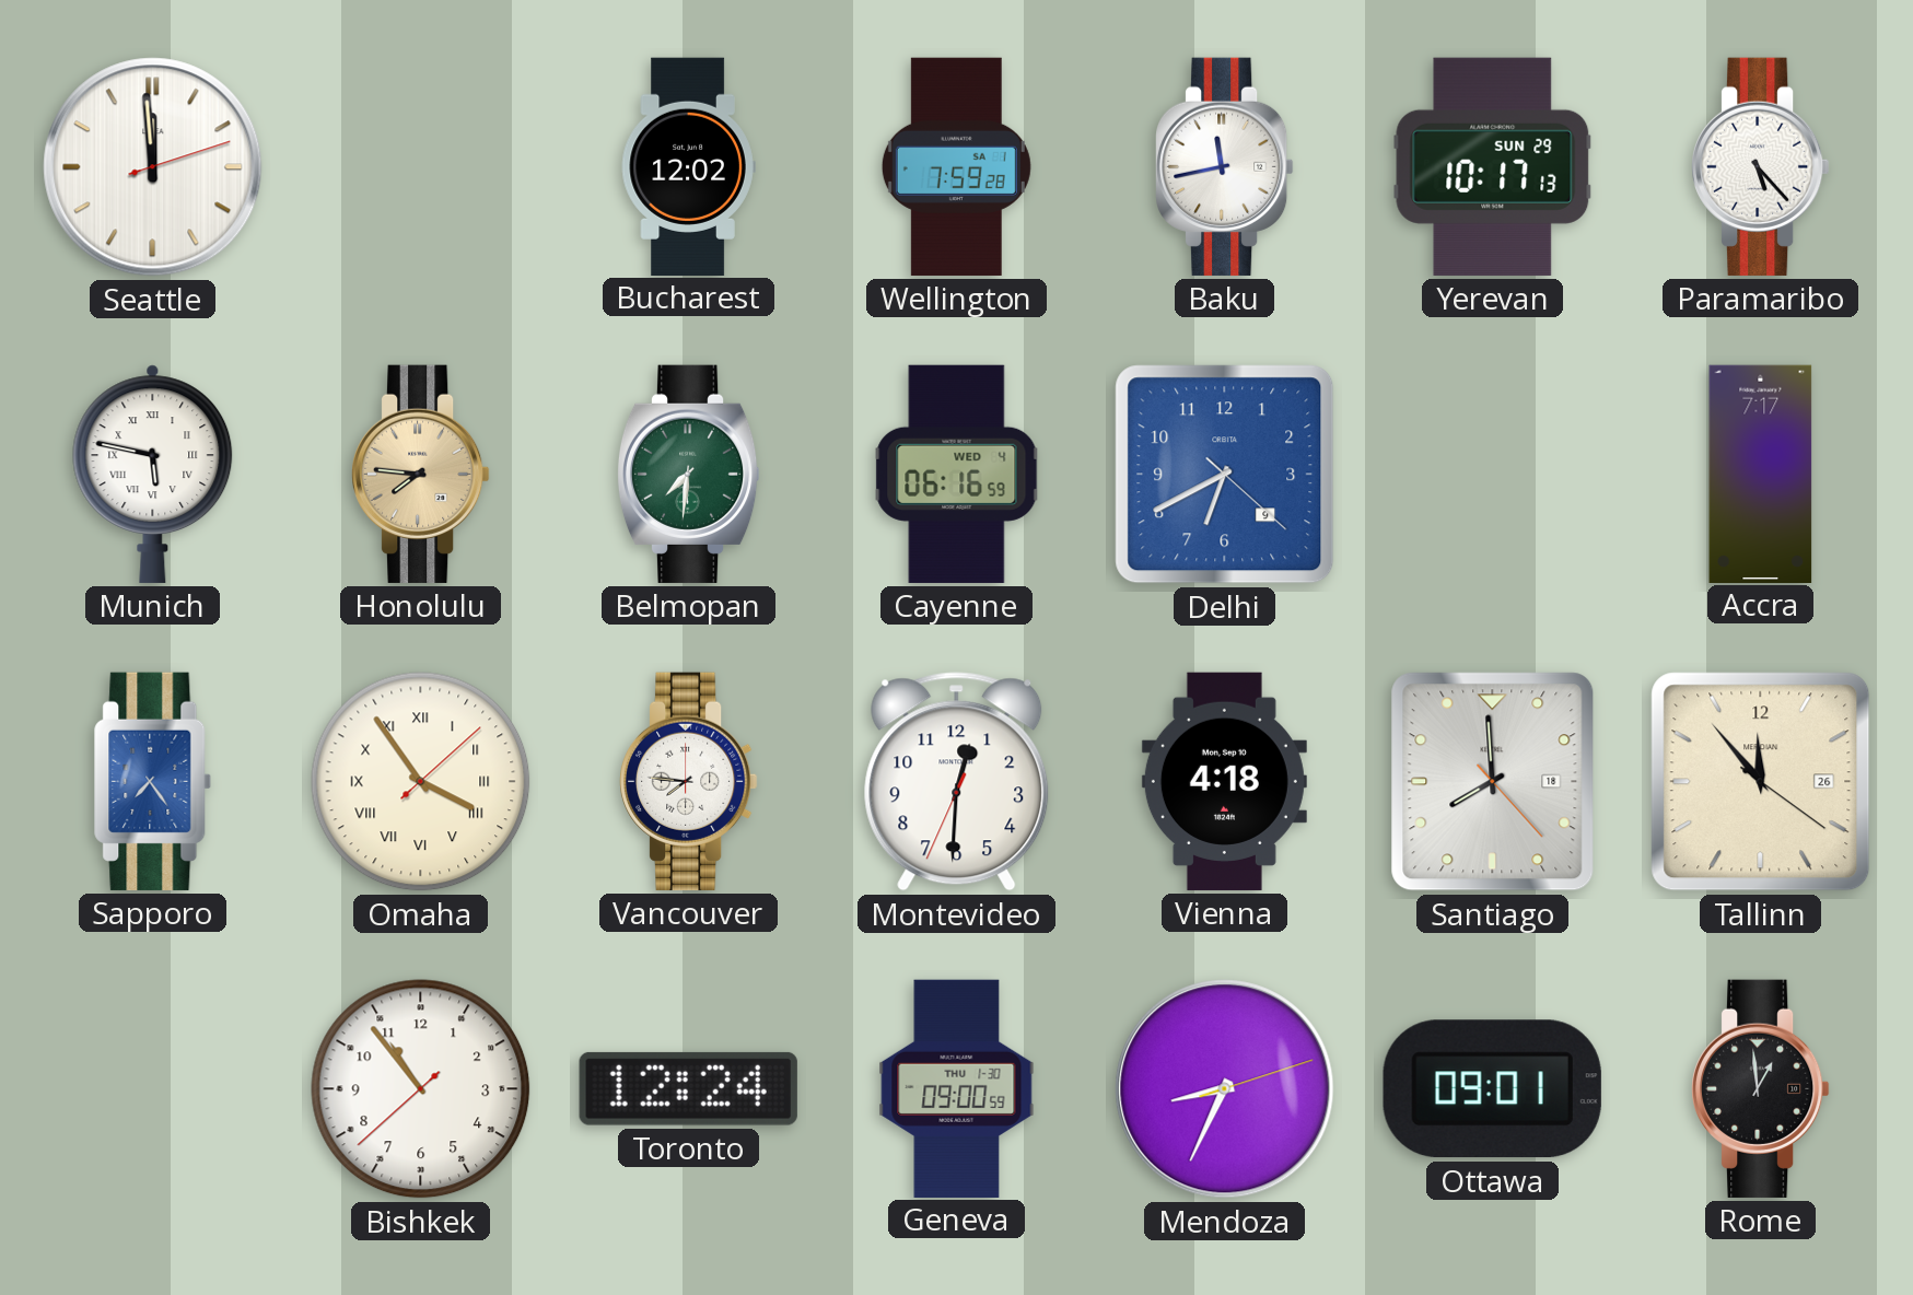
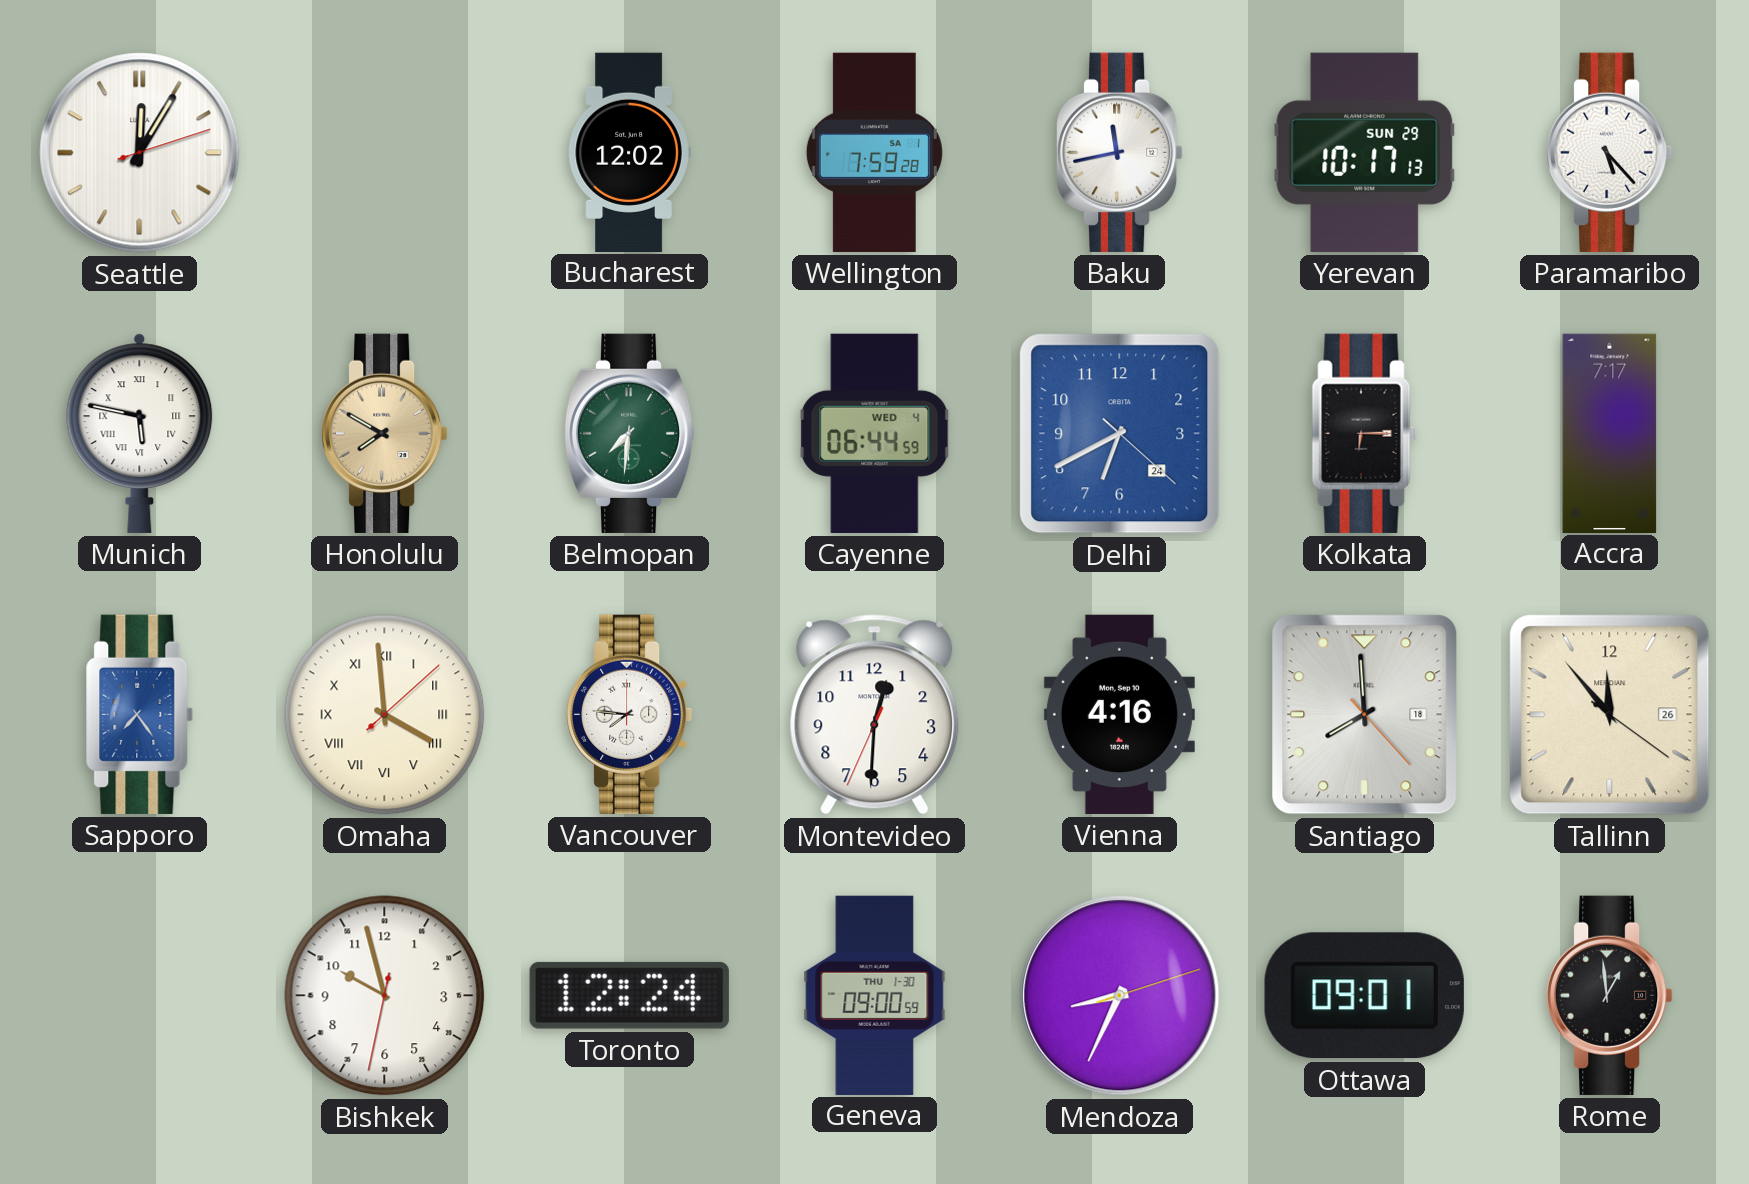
Seattle: 11:59 -> 12:05 (140, 153)
Honolulu: 7:46 -> 7:50 (385, 433)
Cayenne: 06:16 -> 06:44 (875, 433)
Delhi date: 9 -> 24 (1120, 434)
Kolkata: none -> 6:15 (1365, 433)
Omaha: 3:54 -> 3:59 (385, 715)
Vienna: 4:18 -> 4:16 (1119, 714)
Bishkek: 10:53 -> 9:57 (385, 996)
